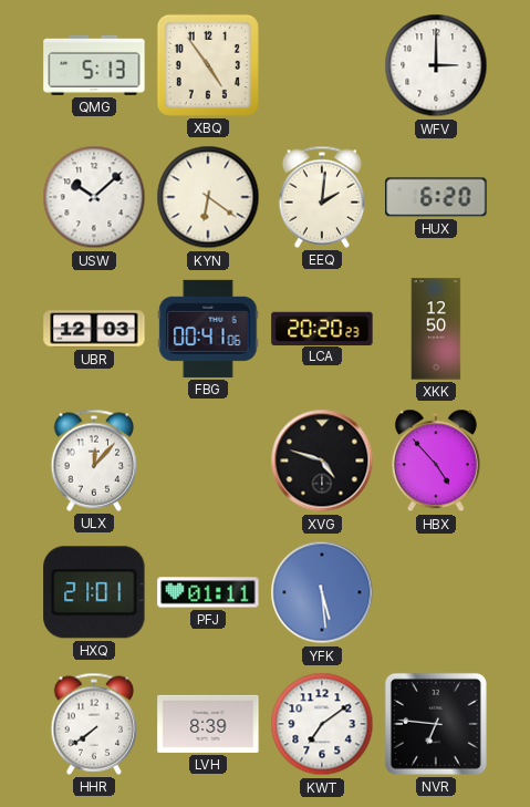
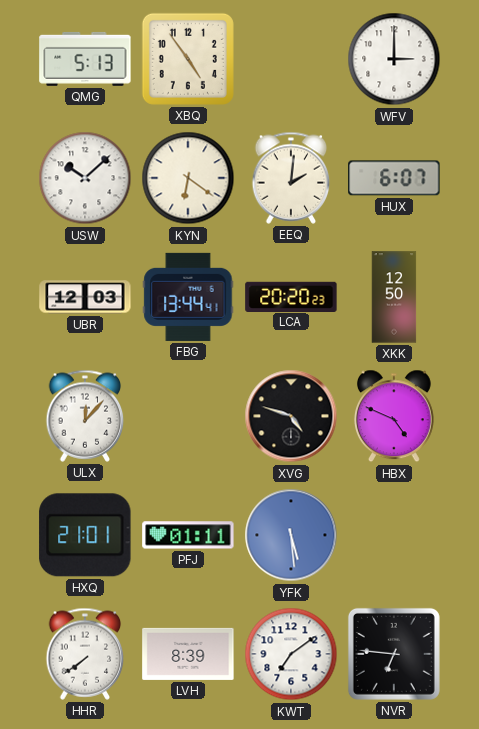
HUX: 6:20 -> 6:07 (394, 178)
FBG: 00:41 -> 13:44 (188, 297)
HBX: 4:53 -> 4:49 (394, 416)
